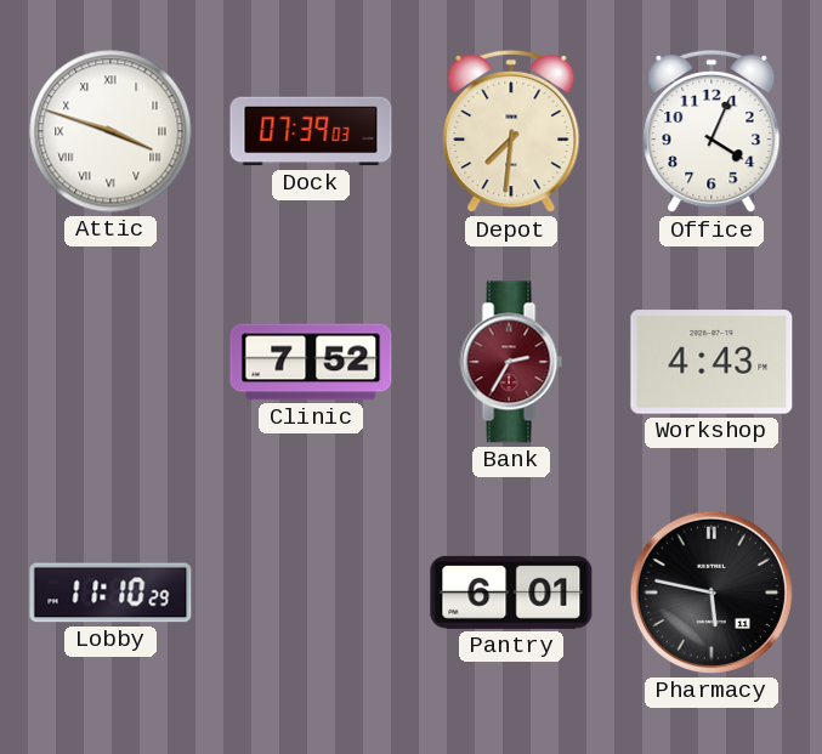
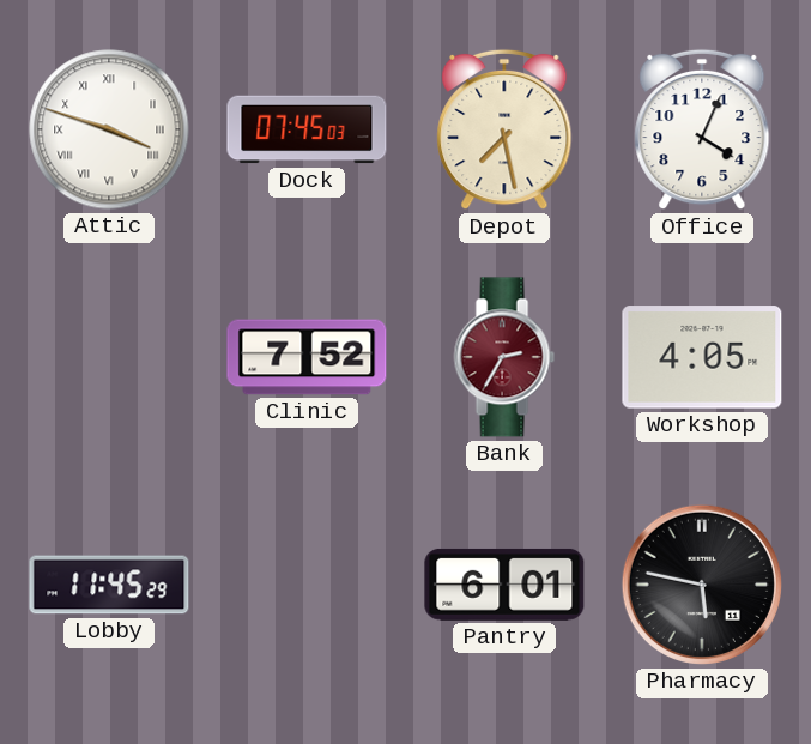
Dock: 07:39 -> 07:45 (307, 129)
Depot: 7:31 -> 7:28 (504, 129)
Workshop: 4:43 -> 4:05 (702, 357)
Lobby: 11:10 -> 11:45 (109, 585)
